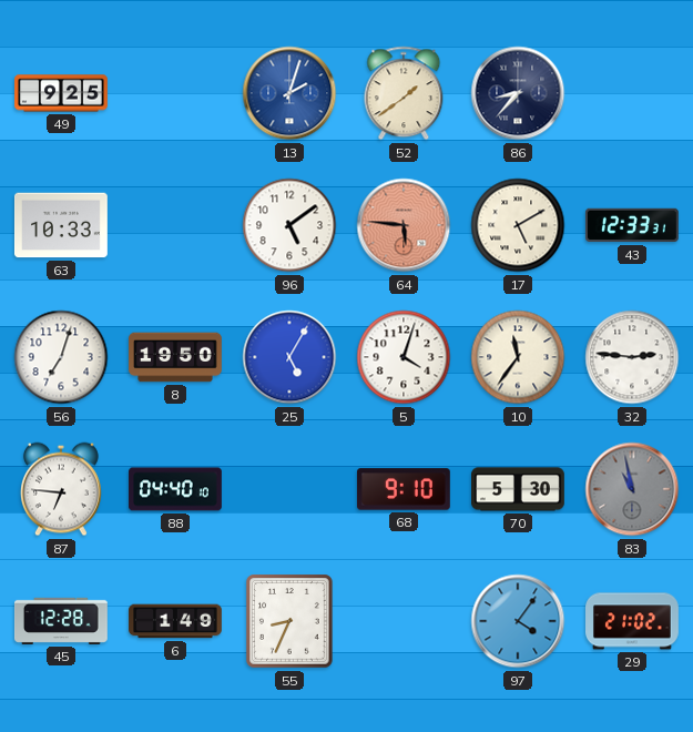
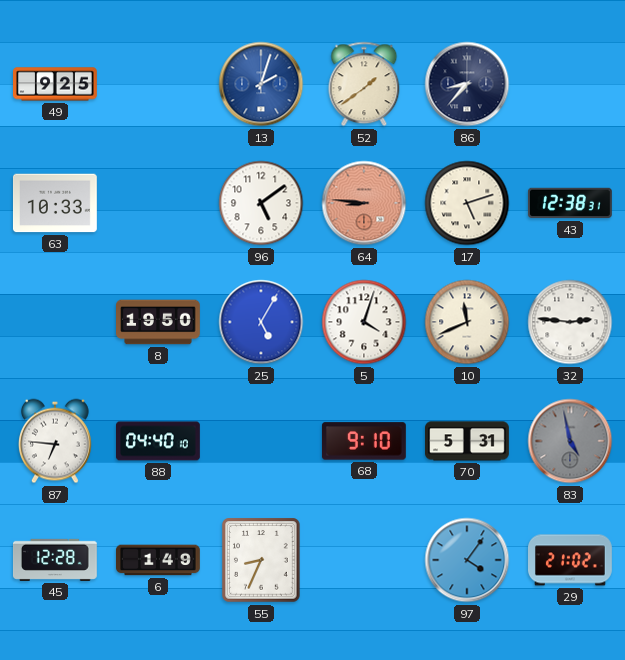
64: 5:46 -> 8:46 (364, 203)
17: 5:10 -> 5:12 (467, 203)
43: 12:33 -> 12:38 (570, 203)
56: 7:03 -> none (61, 357)
10: 11:36 -> 11:41 (467, 322)
70: 5:30 -> 5:31 (468, 441)
83: 10:58 -> 4:58 (570, 441)
